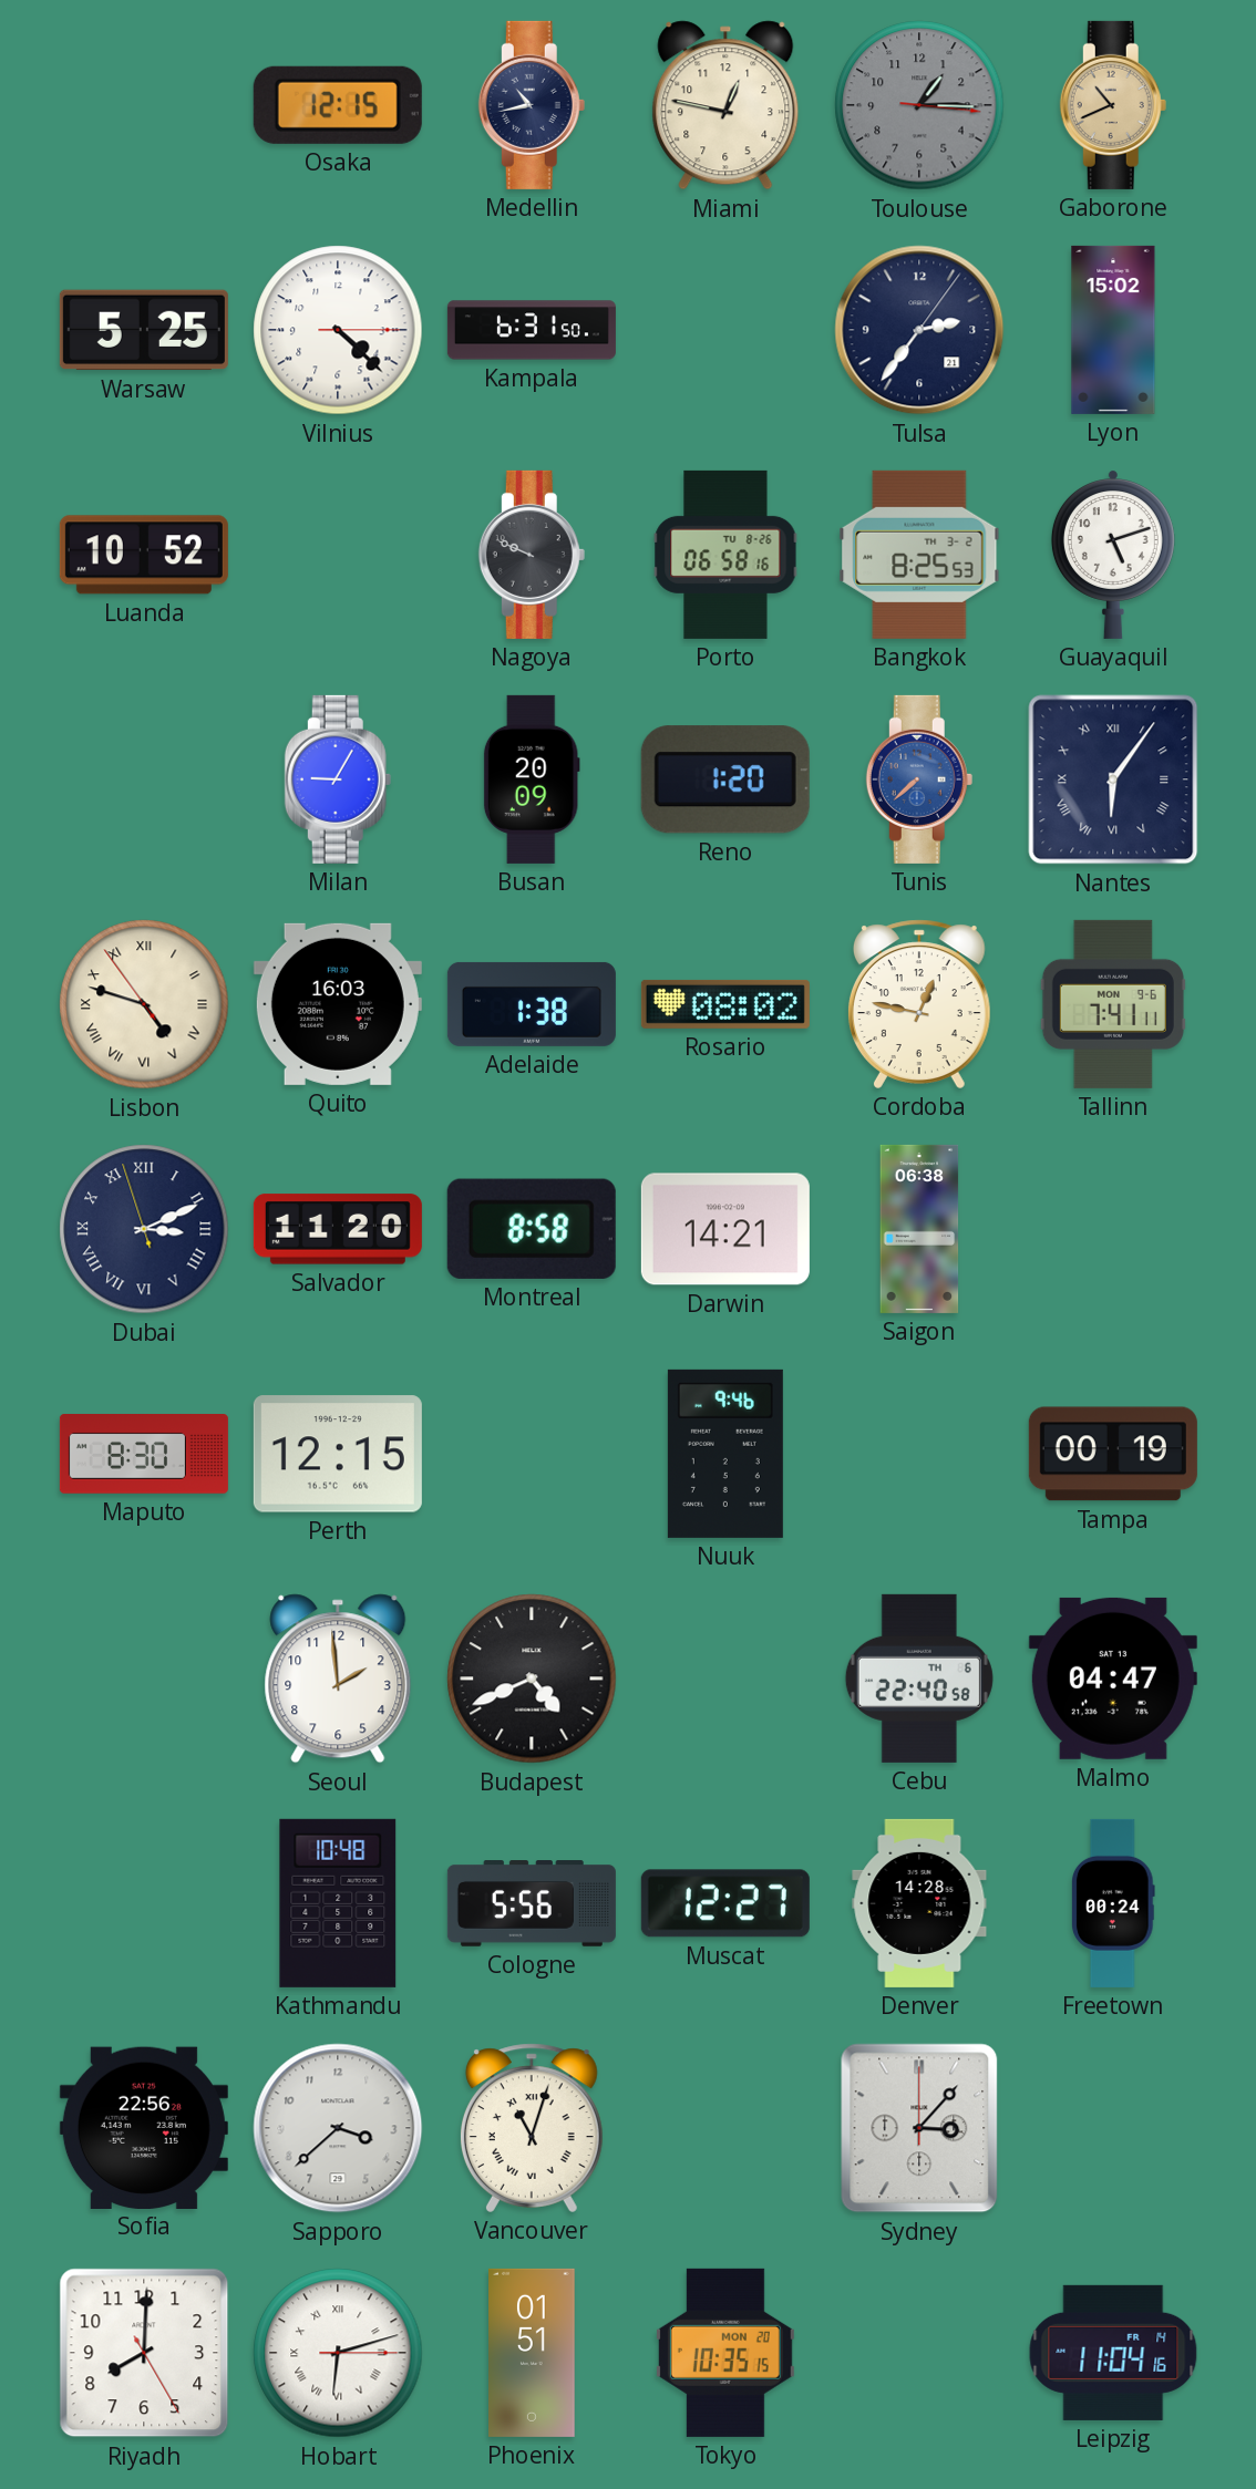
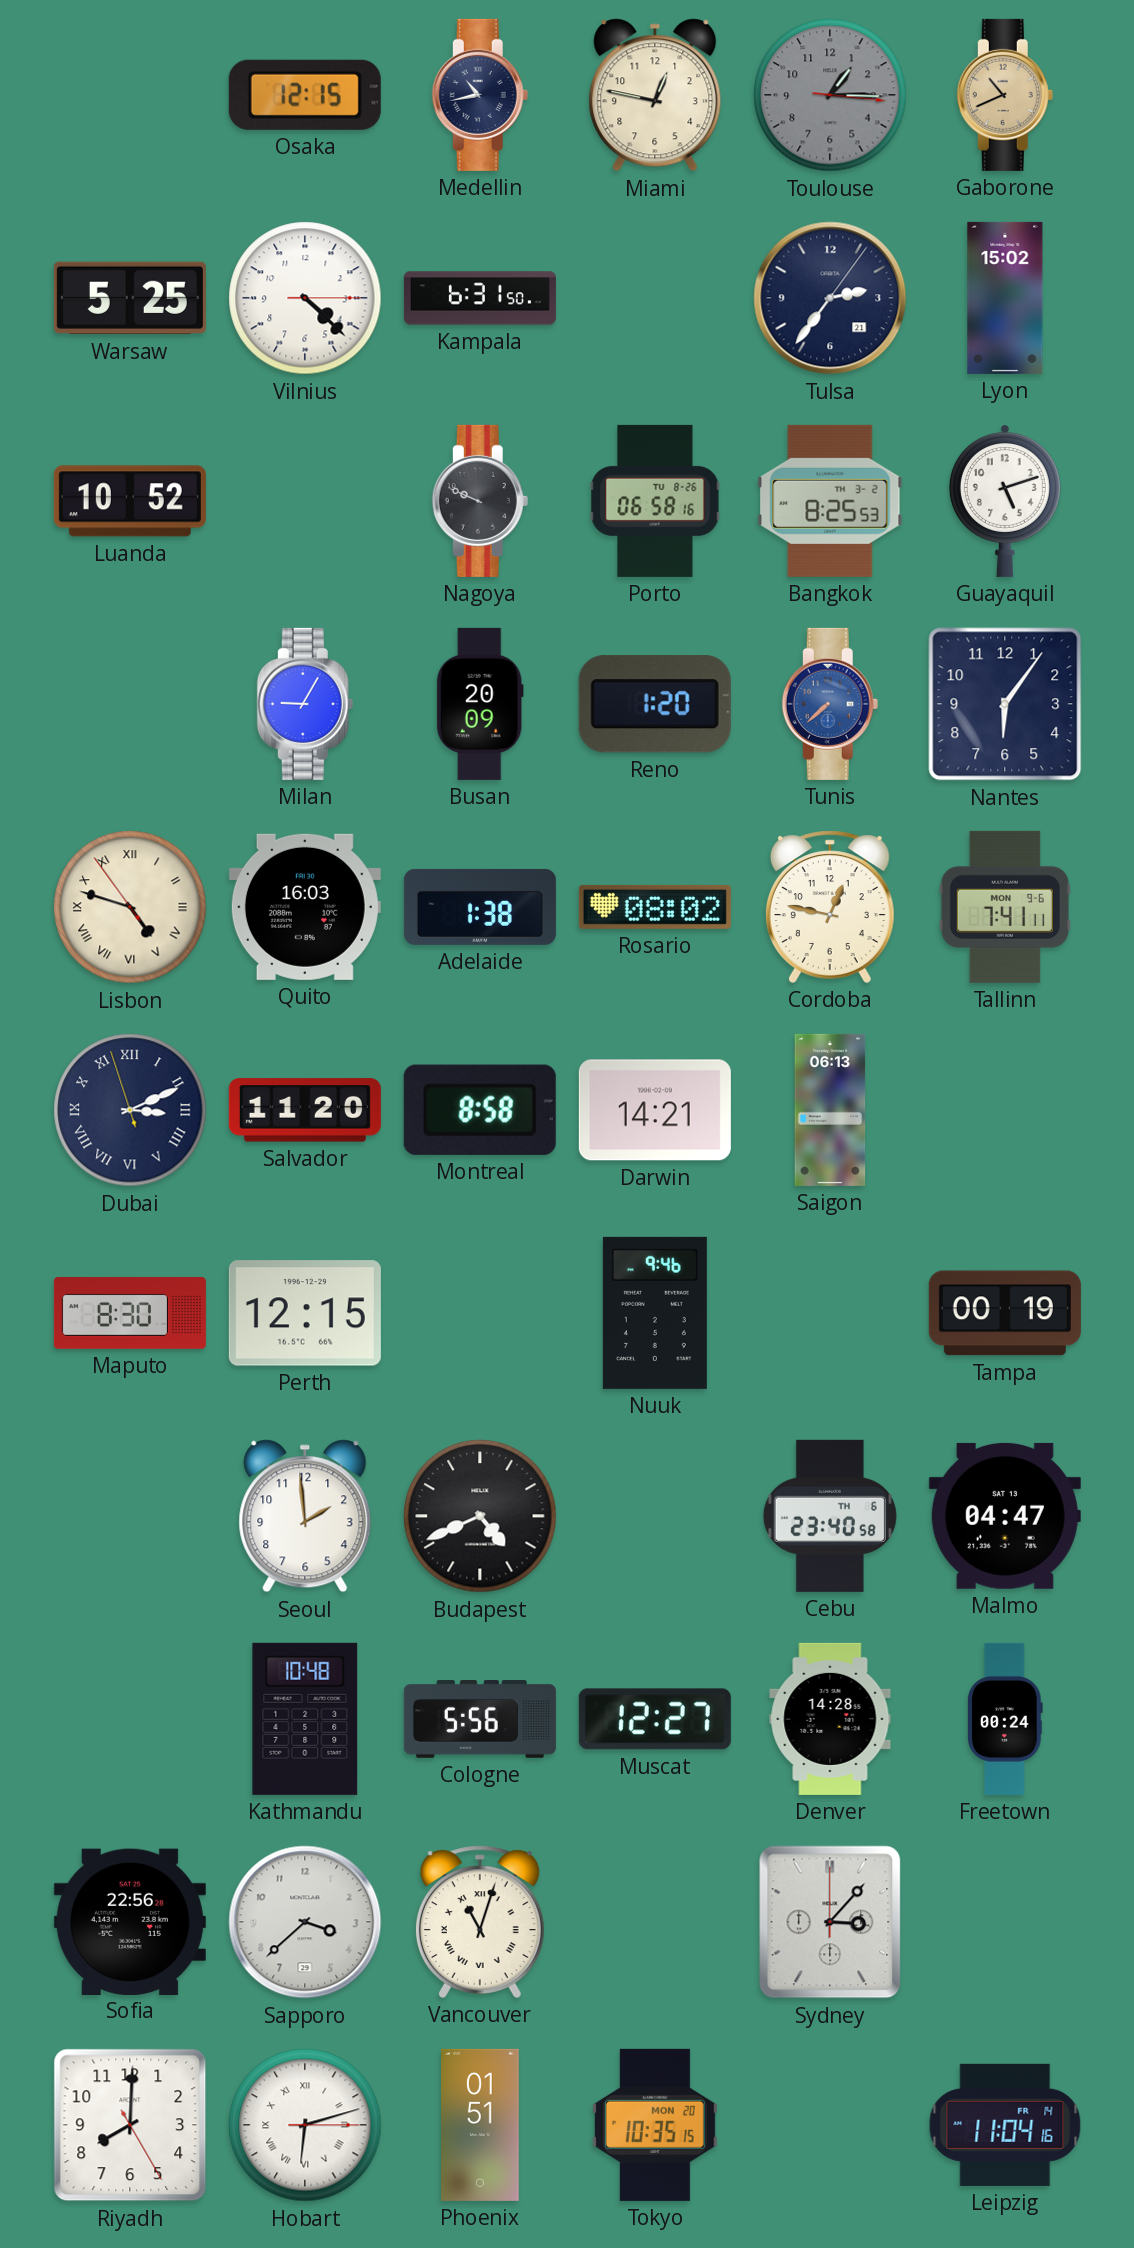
Nantes numerals: Roman -> Arabic (1005, 704)
Saigon: 06:38 -> 06:13 (830, 1110)
Cebu: 22:40 -> 23:40 (830, 1516)
